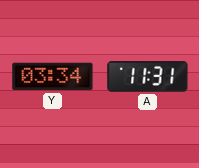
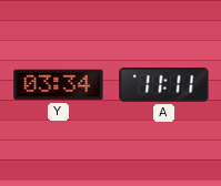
A: 11:31 -> 11:11 (164, 85)
